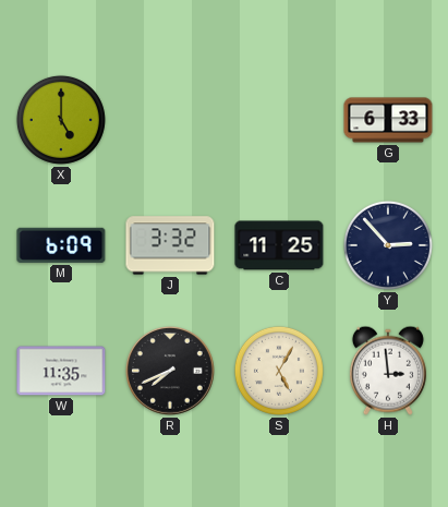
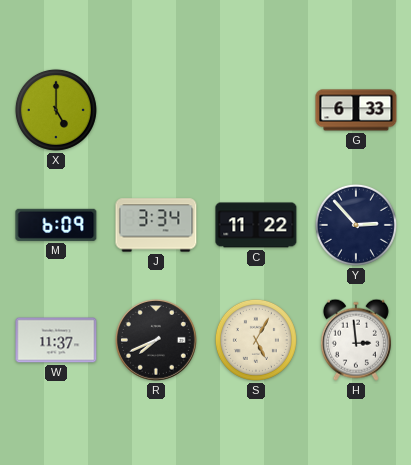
J: 3:32 -> 3:34 (156, 225)
C: 11:25 -> 11:22 (256, 225)
W: 11:35 -> 11:37 (56, 340)
